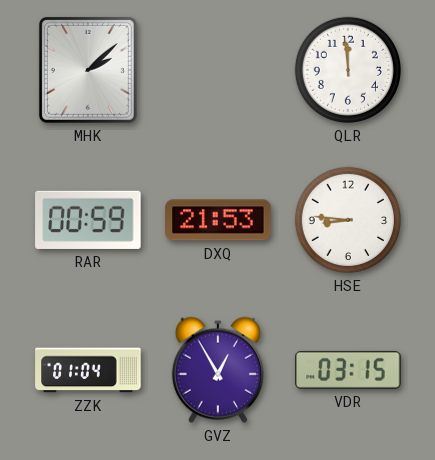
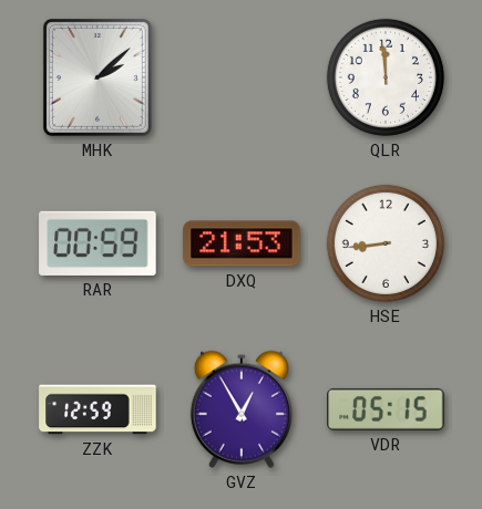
HSE: 8:46 -> 8:44 (386, 243)
ZZK: 01:04 -> 12:59 (98, 409)
VDR: 03:15 -> 05:15 (386, 409)
